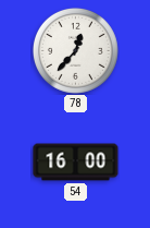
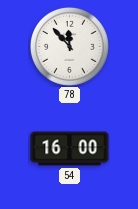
78: 12:37 -> 11:53 (69, 46)
